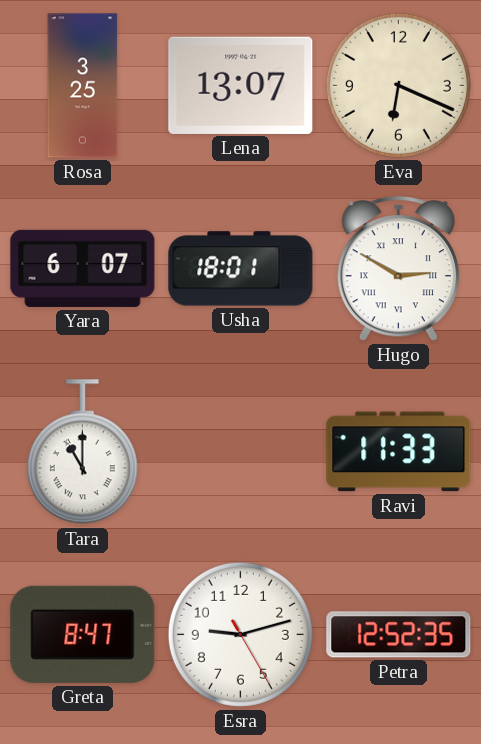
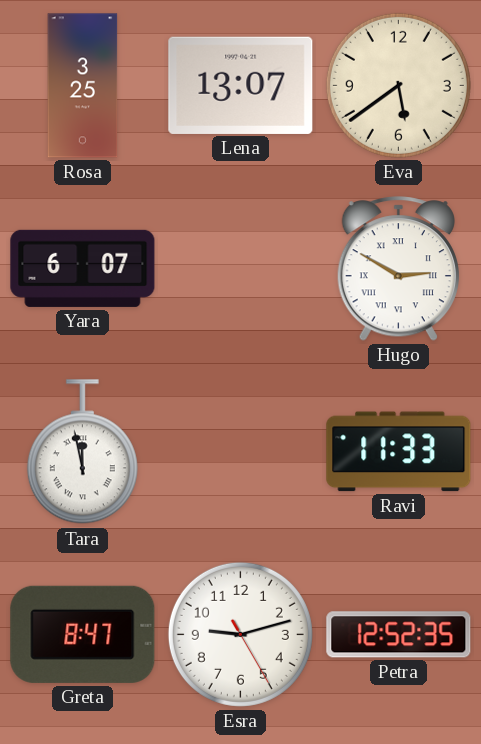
Eva: 6:19 -> 5:39 (398, 85)
Usha: 18:01 -> none (241, 269)
Tara: 11:00 -> 11:58 (82, 452)
